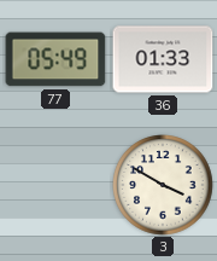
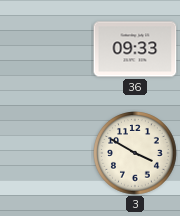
77: 05:49 -> none (55, 59)
36: 01:33 -> 09:33 (135, 49)
